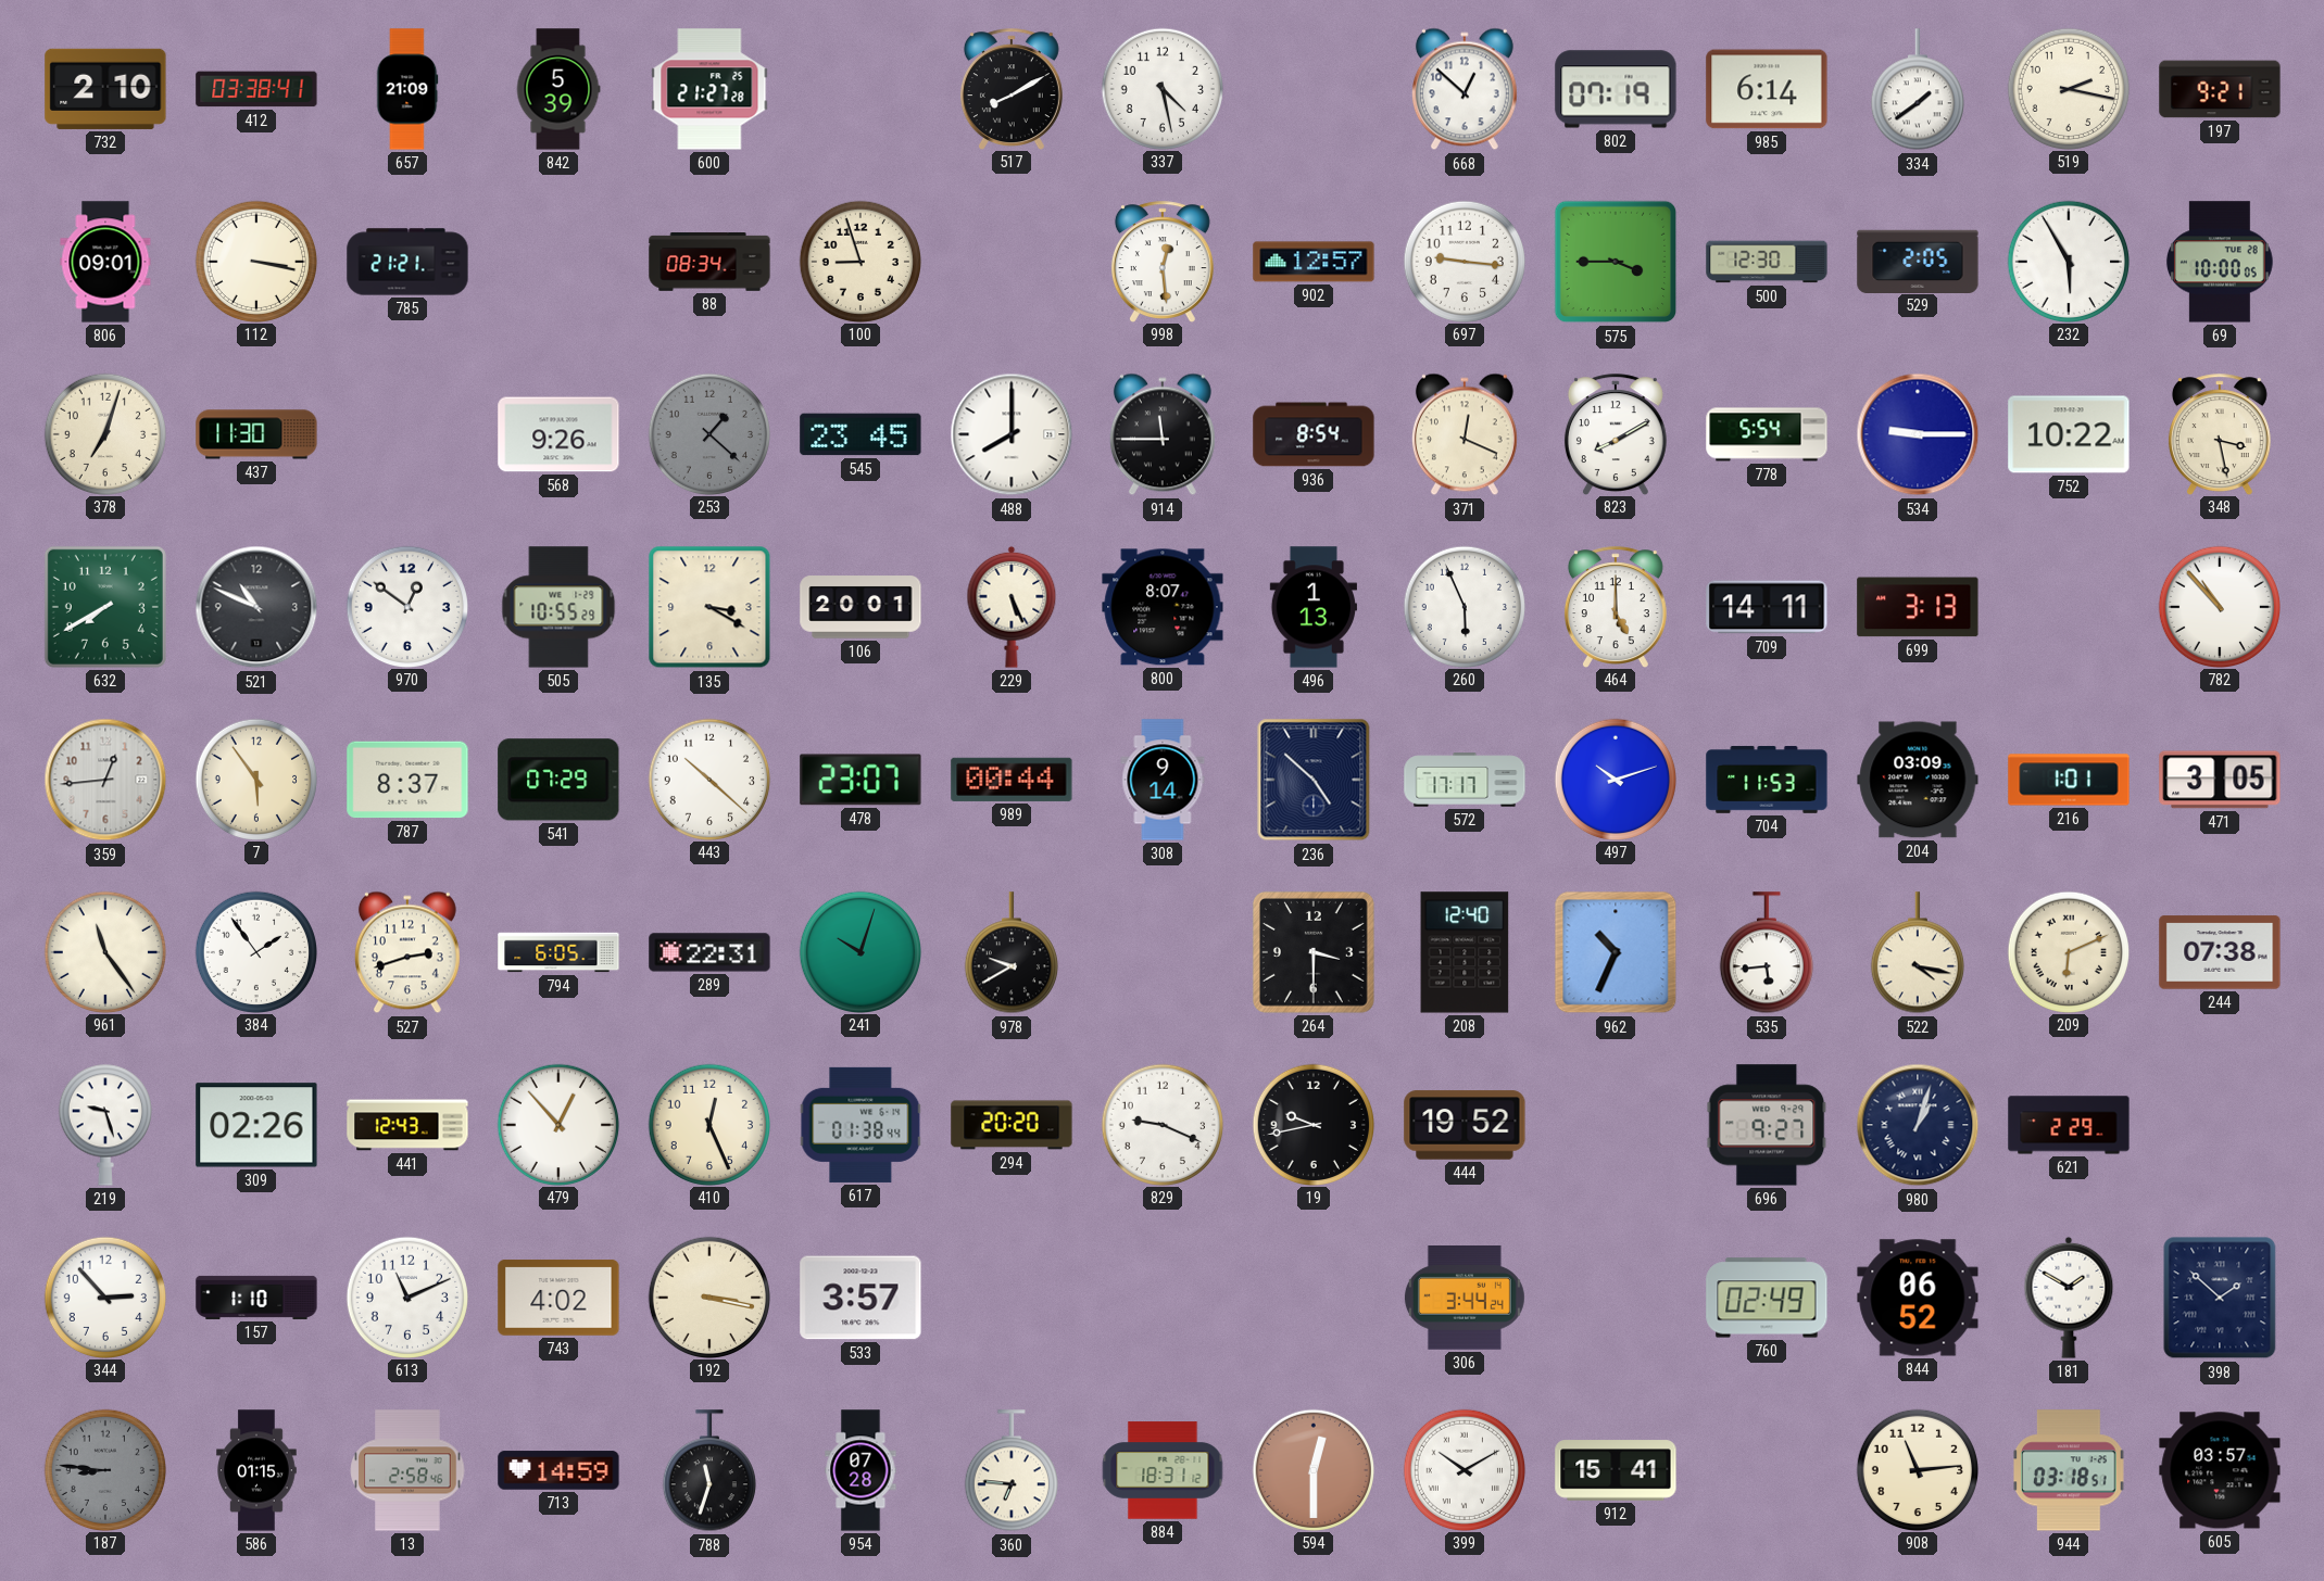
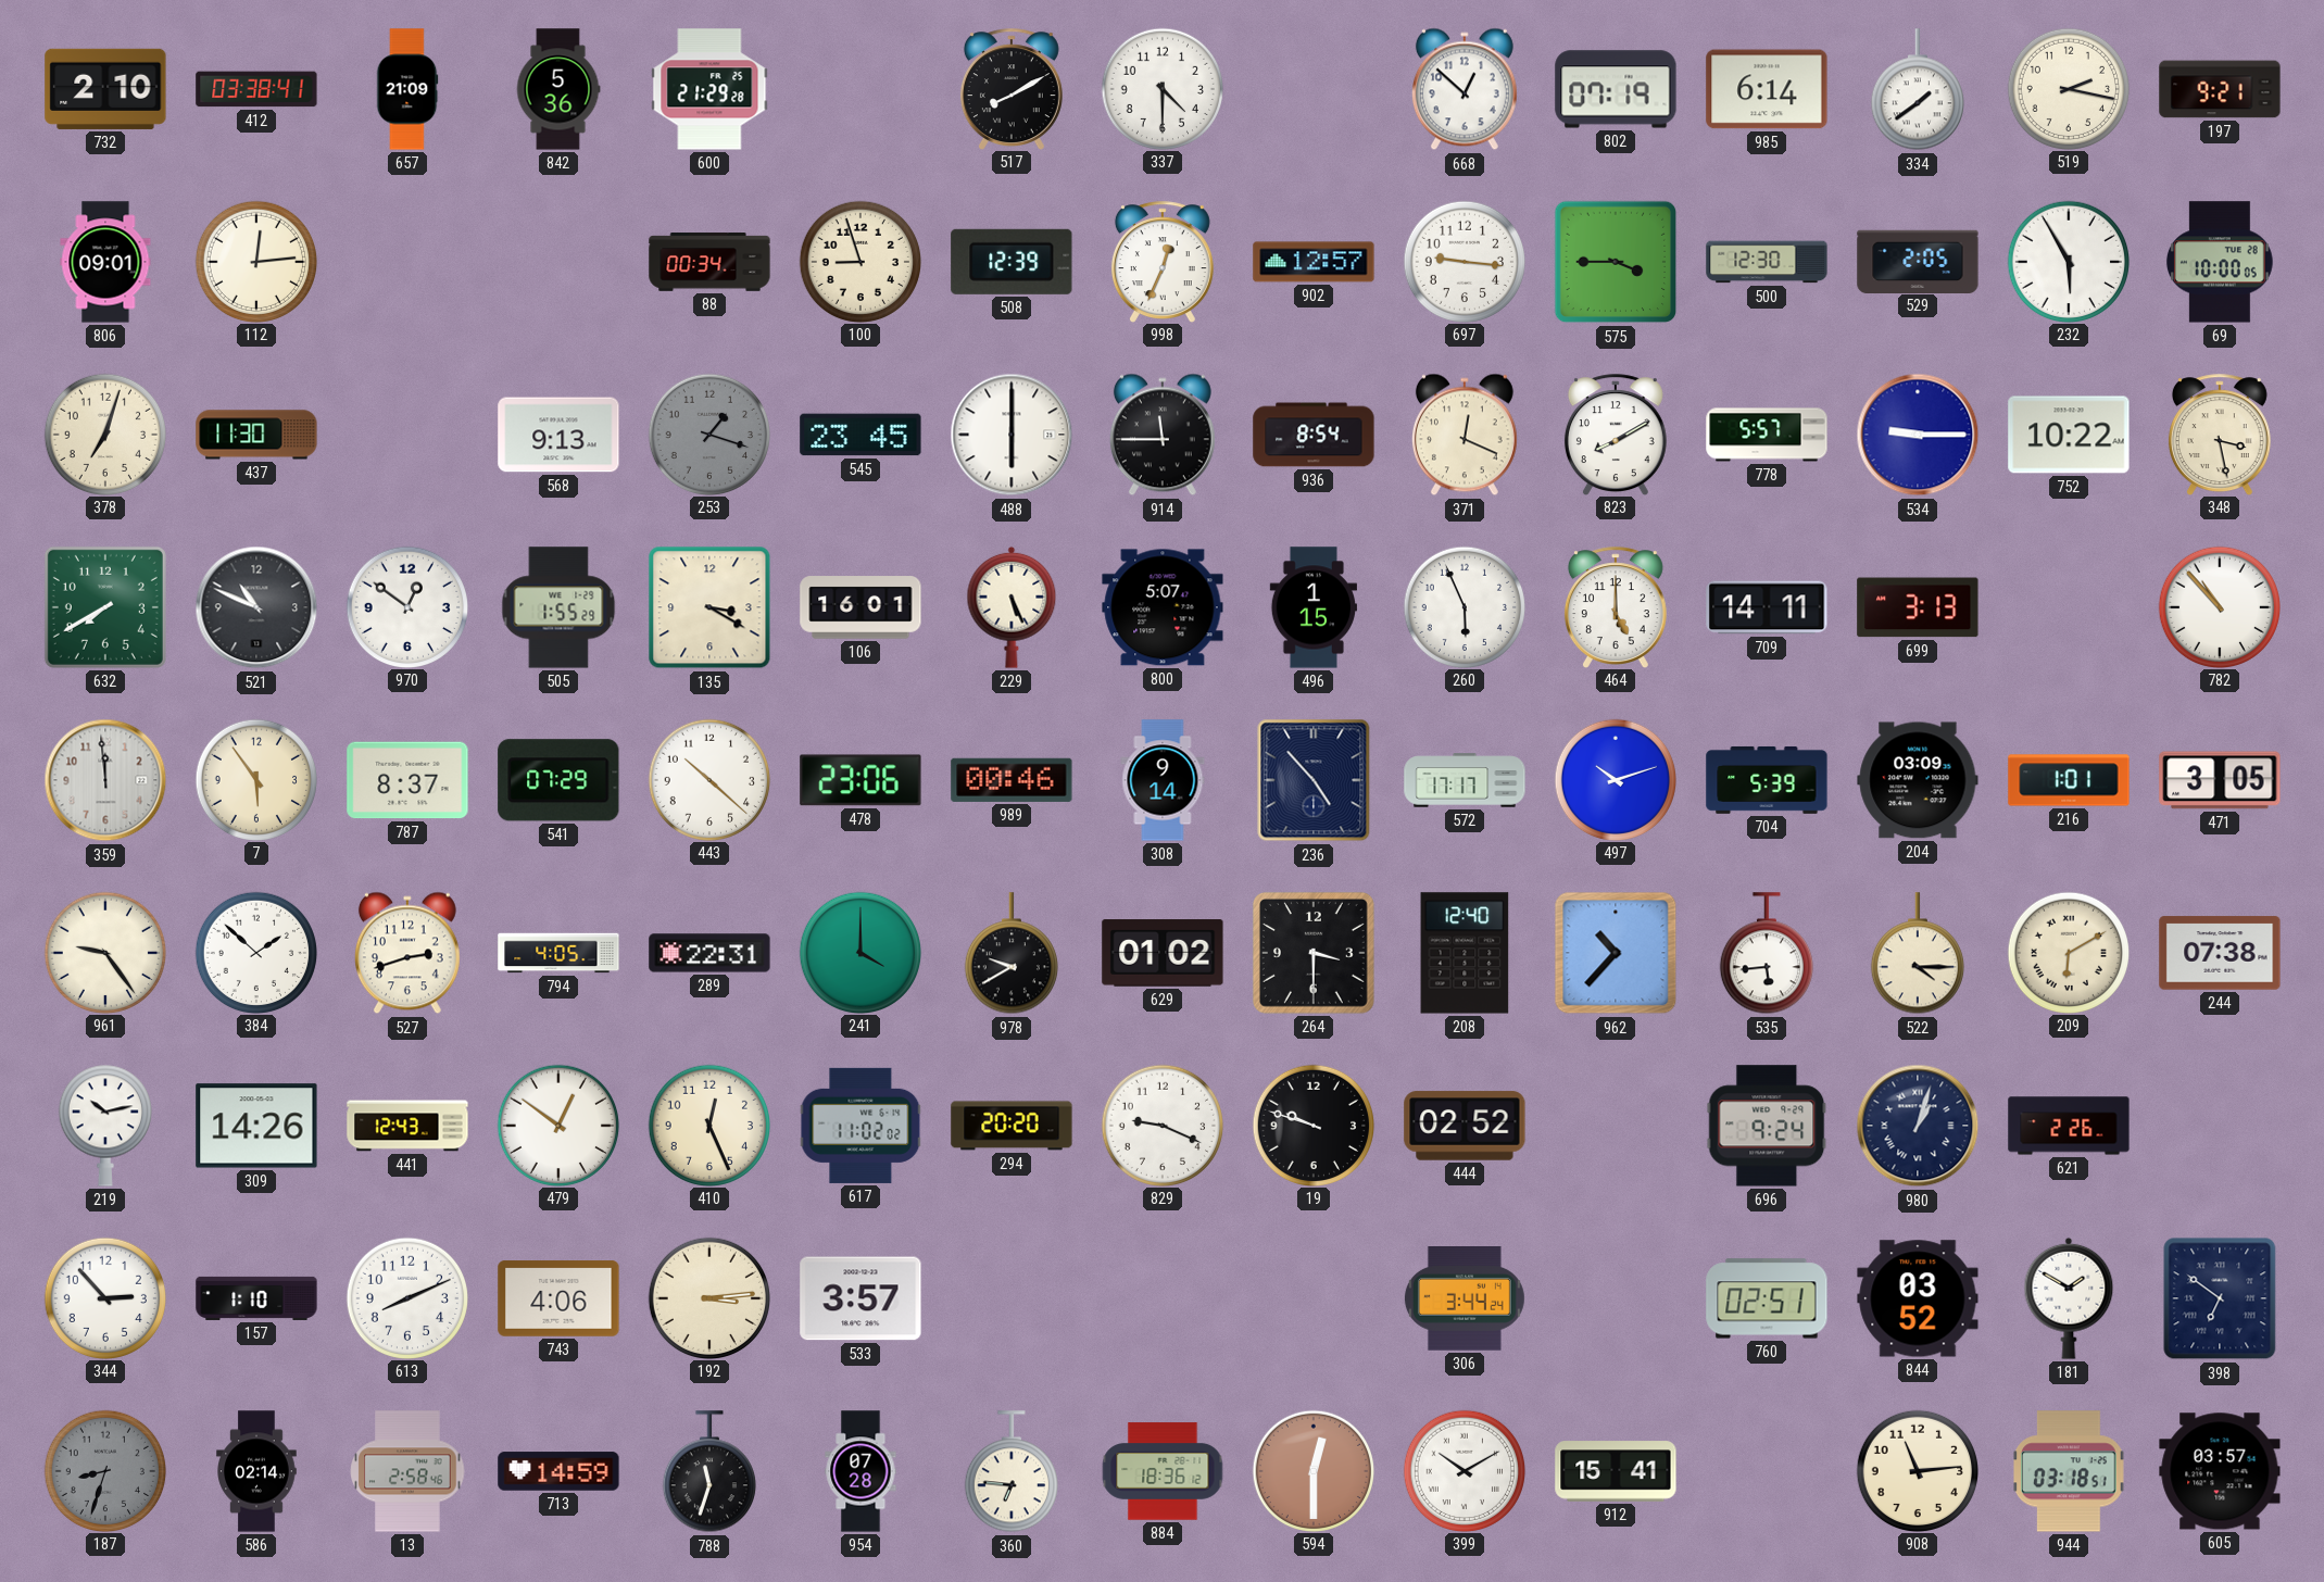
842: 5:39 -> 5:36 (558, 89)
600: 21:27 -> 21:29 (709, 89)
337: 4:28 -> 4:30 (1161, 88)
112: 3:17 -> 12:14 (255, 261)
785: 21:21 -> none (407, 262)
88: 08:34 -> 00:34 (709, 262)
508: none -> 12:39 (1012, 262)
998: 12:29 -> 12:34 (1163, 262)
568: 9:26 -> 9:13 (558, 435)
253: 1:22 -> 1:18 (708, 434)
488: 8:00 -> 6:00 (1012, 435)
778: 5:54 -> 5:57 (1767, 435)
505: 10:55 -> 1:55 (558, 607)
106: 20:01 -> 16:01 (860, 607)
800: 8:07 -> 5:07 (1163, 607)
496: 1:13 -> 1:15 (1312, 607)
359: 12:44 -> 11:59 (105, 780)
478: 23:07 -> 23:06 (860, 780)
989: 00:44 -> 00:46 (1012, 780)
236: 4:52 -> 4:53 (1314, 780)
704: 11:53 -> 5:39 (1767, 780)
961: 11:24 -> 9:24 (104, 952)
384: 1:54 -> 1:52 (255, 952)
794: 6:05 -> 4:05 (558, 953)
241: 10:03 -> 4:00 (859, 952)
629: none -> 01:02 (1163, 953)
962: 10:34 -> 10:37 (1616, 953)
522: 4:17 -> 4:15 (1918, 954)
209: 6:11 -> 6:10 (2068, 952)
219: 9:27 -> 10:13 (105, 1126)
309: 02:26 -> 14:26 (256, 1126)
479: 12:53 -> 12:51 (557, 1125)
617: 01:38 -> 11:02 (860, 1126)
19: 9:43 -> 9:48 (1312, 1125)
444: 19:52 -> 02:52 (1465, 1126)
696: 9:27 -> 9:24 (1767, 1126)
621: 2:29 -> 2:26 (2069, 1126)
613: 11:11 -> 8:11 (406, 1297)
743: 4:02 -> 4:06 (558, 1298)
192: 3:17 -> 3:14 (708, 1297)
760: 02:49 -> 02:51 (1767, 1298)
844: 06:52 -> 03:52 (1918, 1298)
398: 1:52 -> 6:51 (2220, 1298)
187: 8:46 -> 8:33 (104, 1470)
586: 01:15 -> 02:14 (256, 1471)
884: 18:31 -> 18:36 (1163, 1471)
